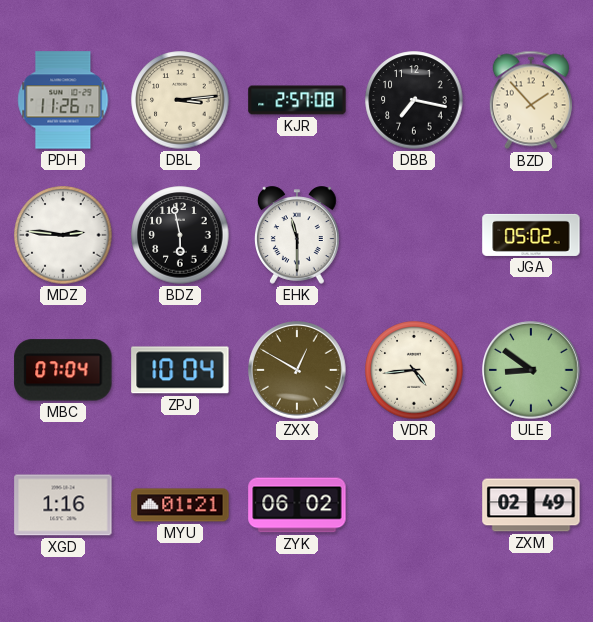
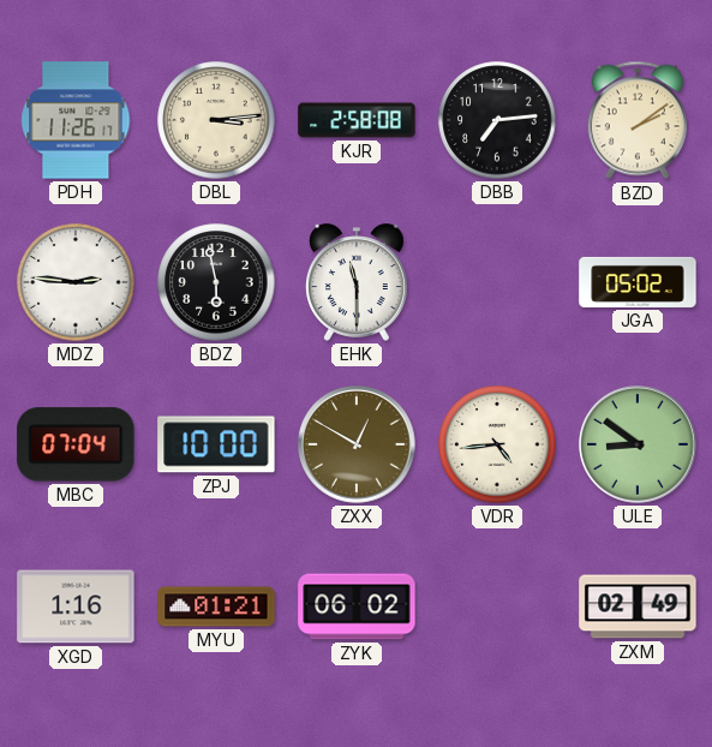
KJR: 2:57 -> 2:58 (357, 120)
DBB: 7:17 -> 7:14 (497, 120)
BZD: 1:53 -> 2:09 (638, 120)
ZPJ: 10:04 -> 10:00 (216, 444)
